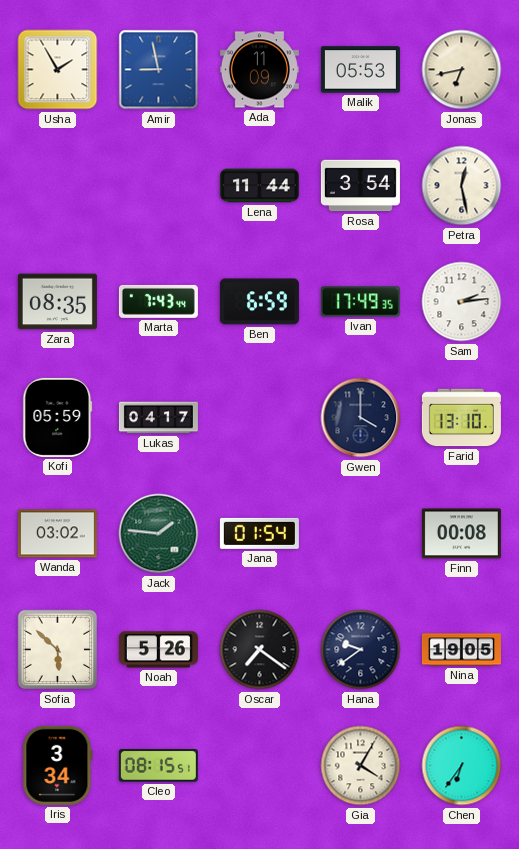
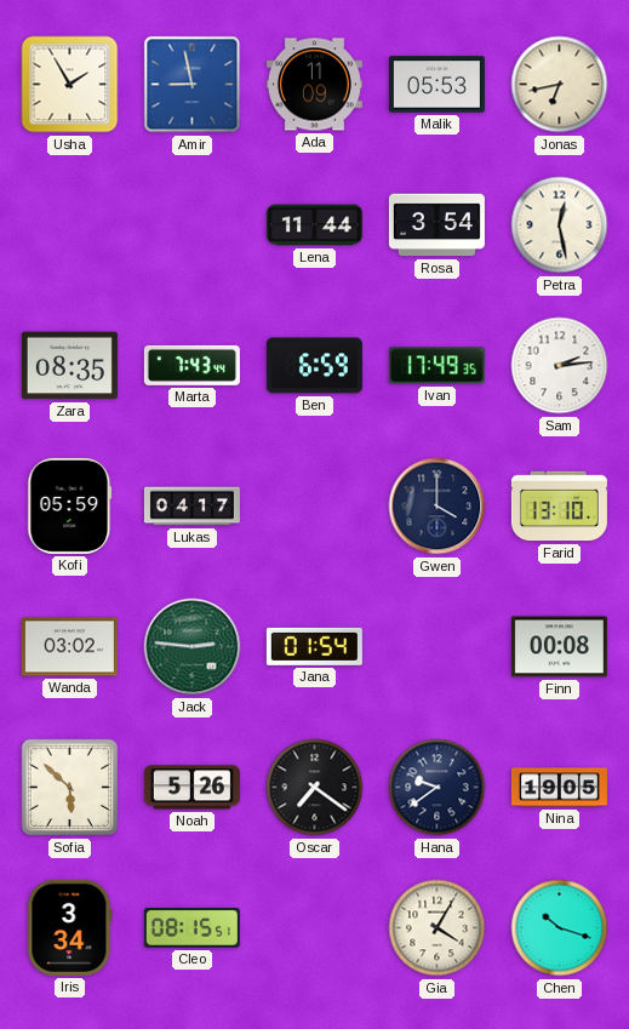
Jack: 1:46 -> 2:46 (193, 647)
Chen: 6:36 -> 10:18 (560, 928)
